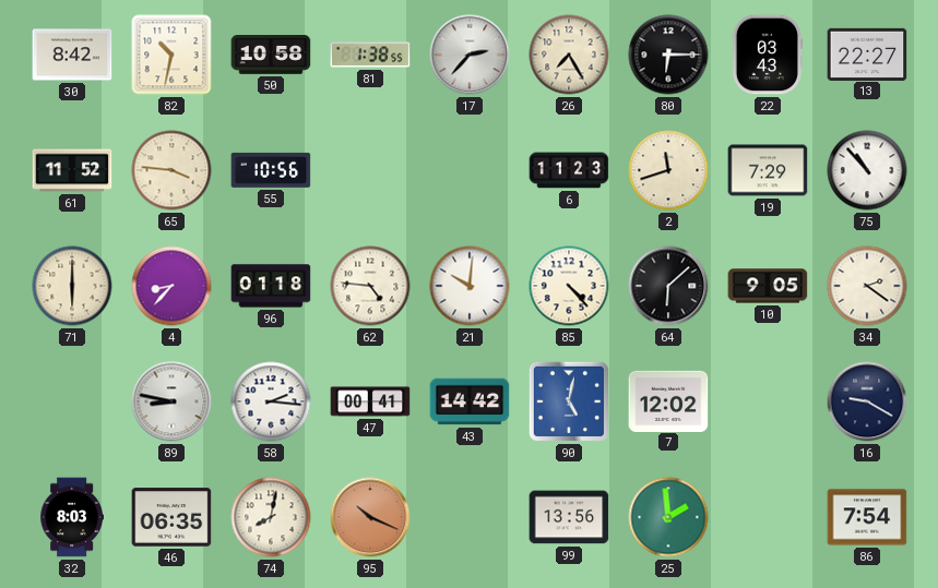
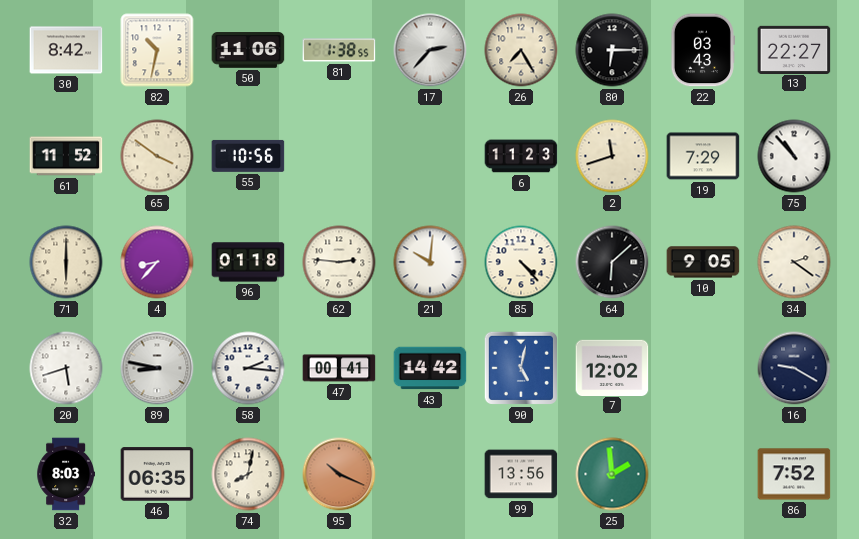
50: 10:58 -> 11:06 (248, 50)
65: 3:46 -> 3:51 (157, 156)
62: 4:46 -> 2:46 (339, 262)
20: none -> 5:42 (66, 368)
86: 7:54 -> 7:52 (794, 474)
